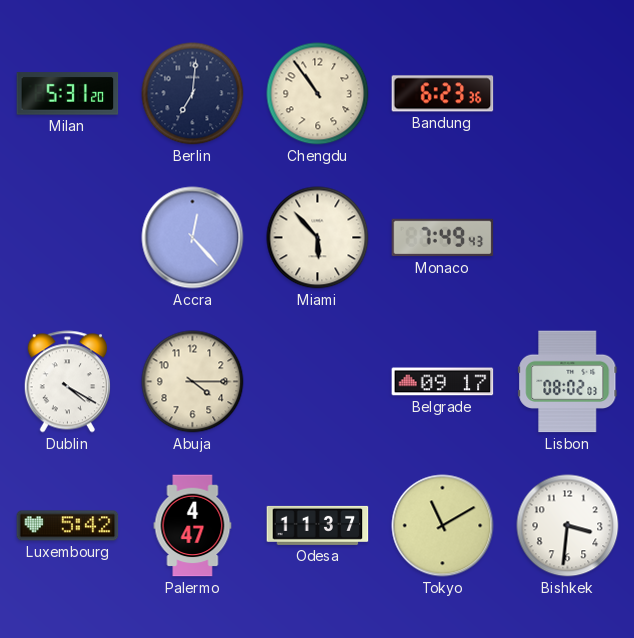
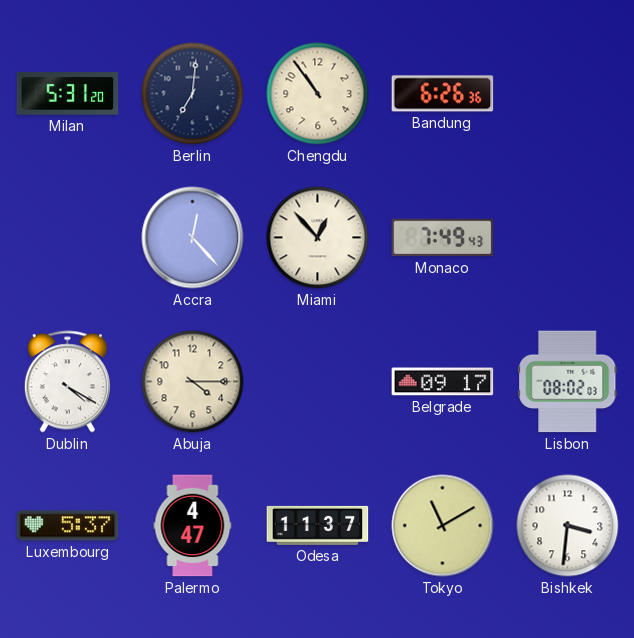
Bandung: 6:23 -> 6:26 (443, 94)
Miami: 5:53 -> 12:53 (318, 238)
Luxembourg: 5:42 -> 5:37 (68, 526)
